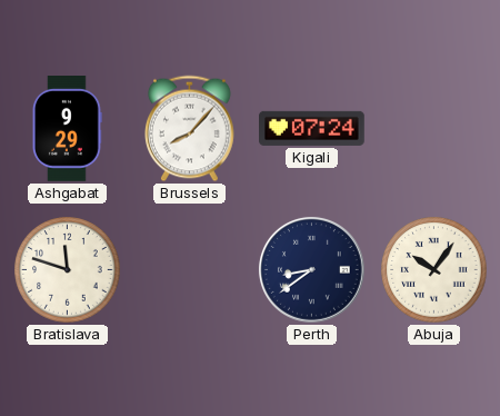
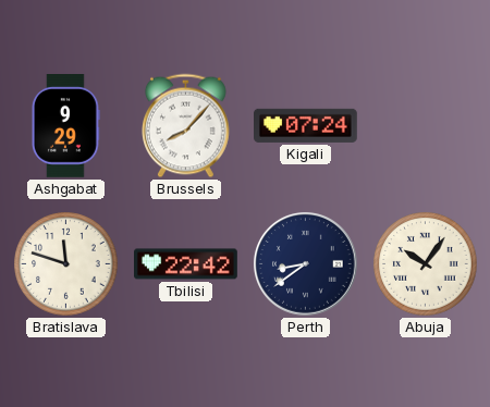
Tbilisi: none -> 22:42 (186, 264)
